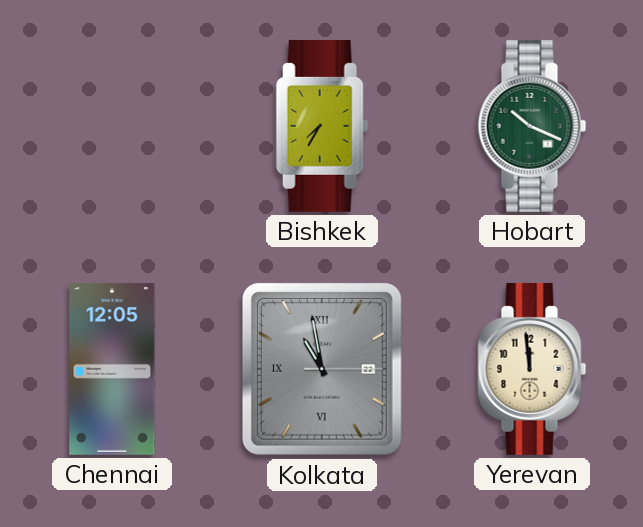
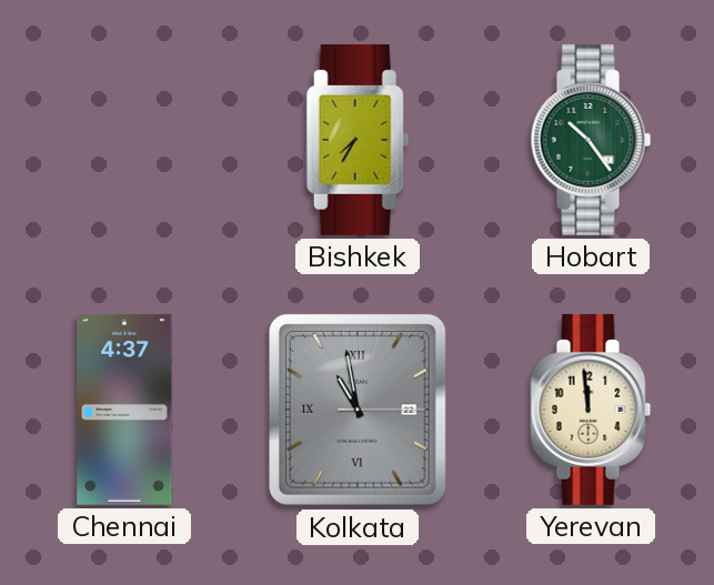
Hobart: 10:19 -> 10:24 (591, 140)
Chennai: 12:05 -> 4:37 (124, 410)
